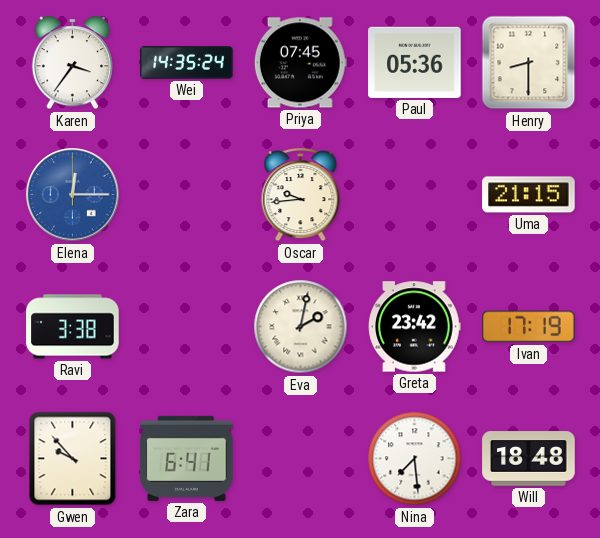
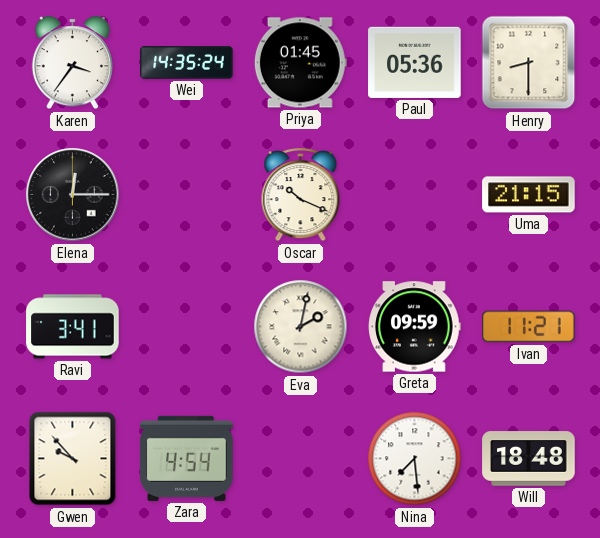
Priya: 07:45 -> 01:45 (300, 63)
Elena dial: blue -> black (73, 195)
Oscar: 9:44 -> 10:19 (301, 195)
Ravi: 3:38 -> 3:41 (73, 327)
Greta: 23:42 -> 09:59 (415, 327)
Ivan: 17:19 -> 11:21 (529, 327)
Zara: 6:41 -> 4:54 (187, 458)
